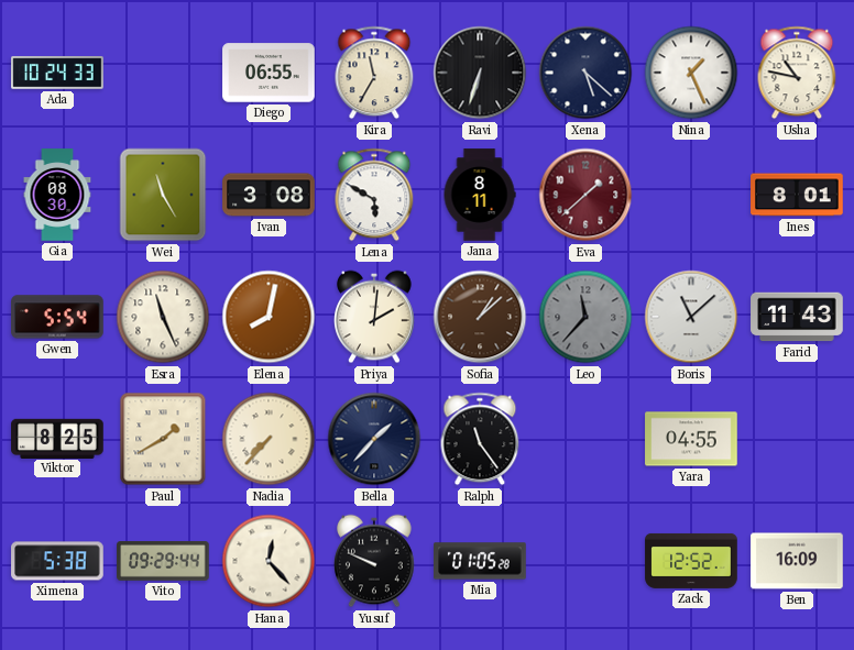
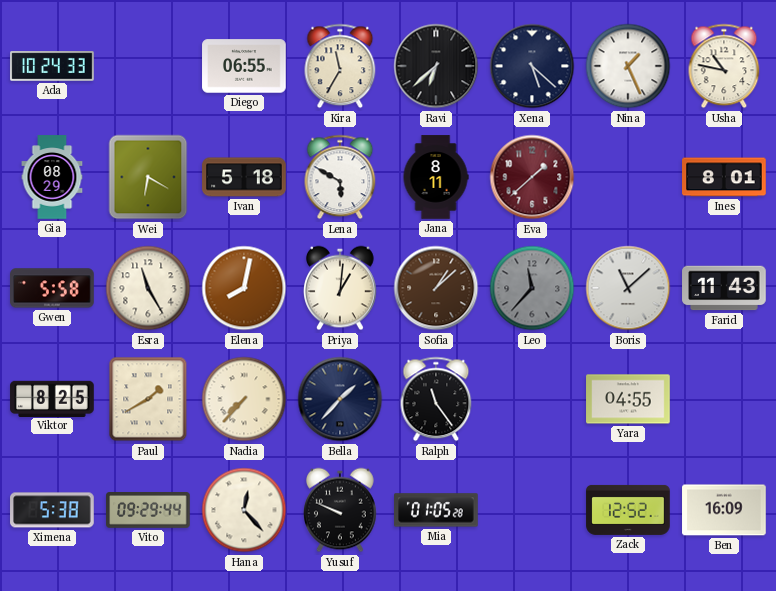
Ravi: 6:33 -> 6:38 (436, 66)
Gia: 08:30 -> 08:29 (52, 177)
Wei: 11:25 -> 6:20 (148, 177)
Ivan: 3:08 -> 5:18 (244, 177)
Gwen: 5:54 -> 5:58 (52, 288)
Esra: 11:26 -> 11:25 (148, 288)
Priya: 2:01 -> 1:01 (341, 288)
